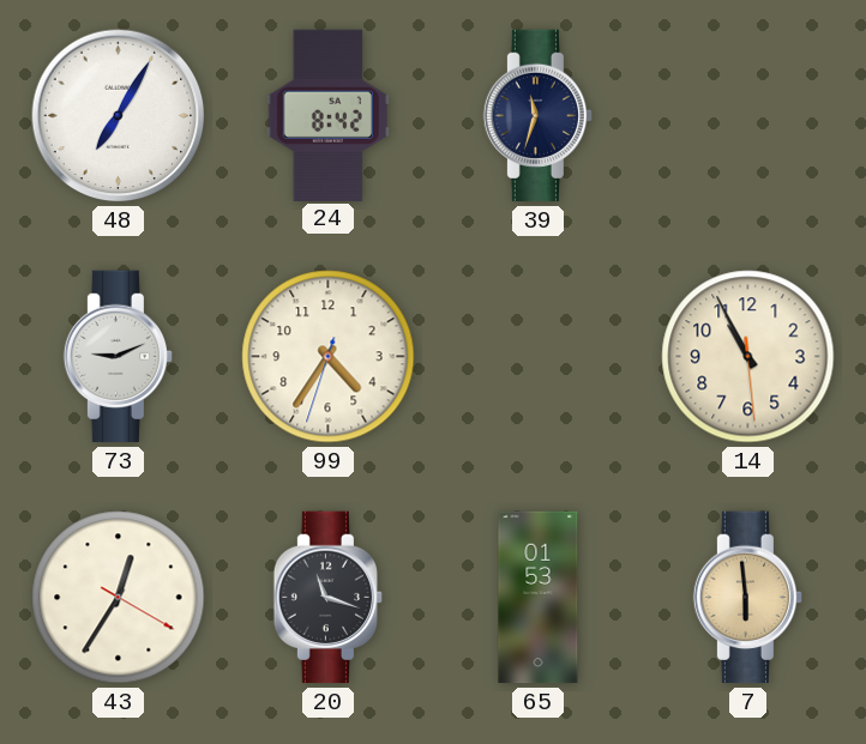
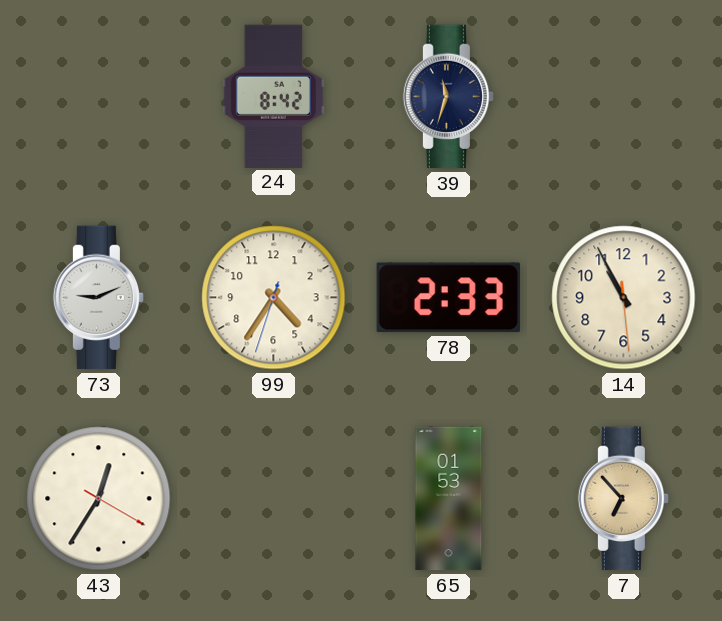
48: 7:05 -> none (119, 116)
78: none -> 2:33 (448, 298)
20: 11:18 -> none (327, 598)
7: 5:59 -> 6:53 (623, 499)
